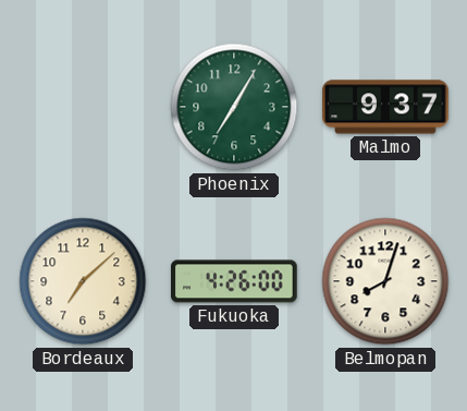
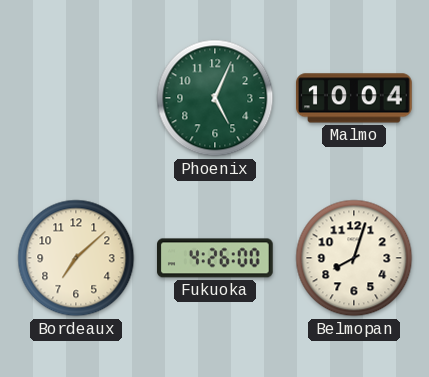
Phoenix: 7:05 -> 5:04 (215, 98)
Malmo: 9:37 -> 10:04 (354, 98)
